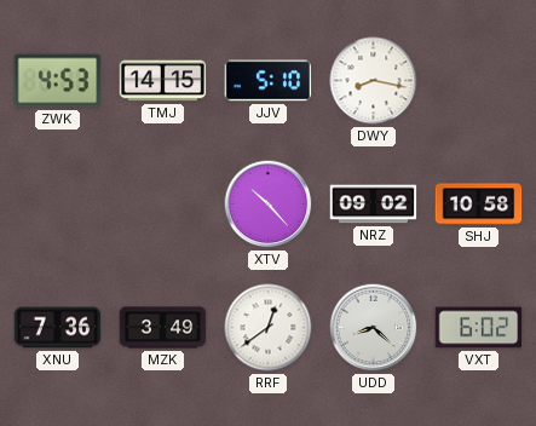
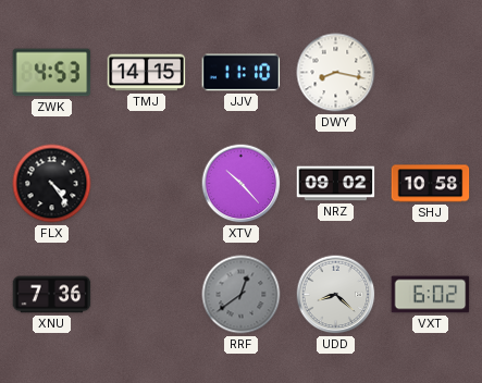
JJV: 5:10 -> 11:10 (242, 73)
FLX: none -> 4:24 (52, 184)
MZK: 3:49 -> none (163, 328)
RRF dial: white -> grey (242, 295)
